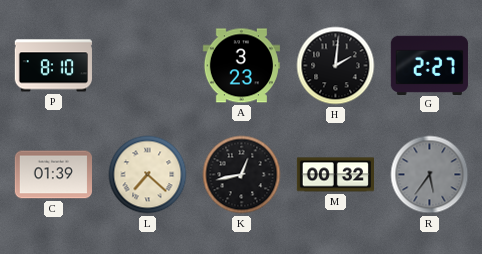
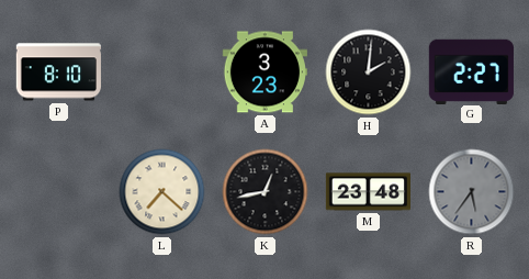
C: 01:39 -> none (53, 175)
M: 00:32 -> 23:48 (368, 192)
